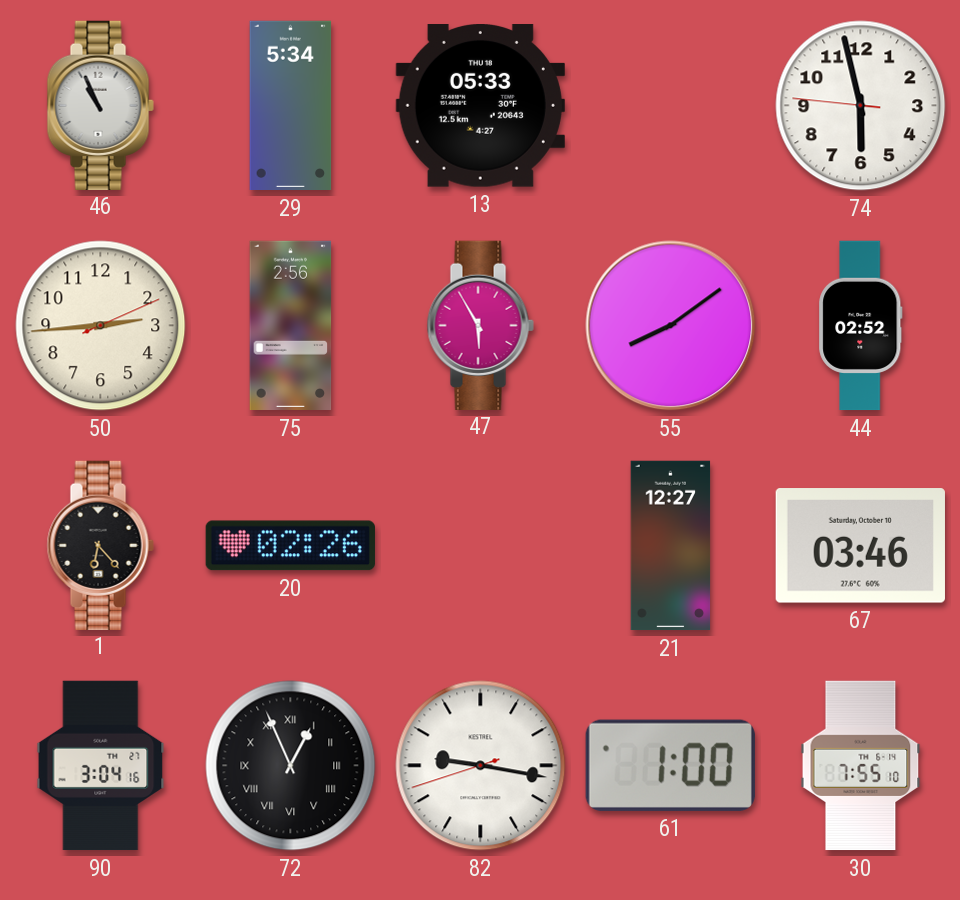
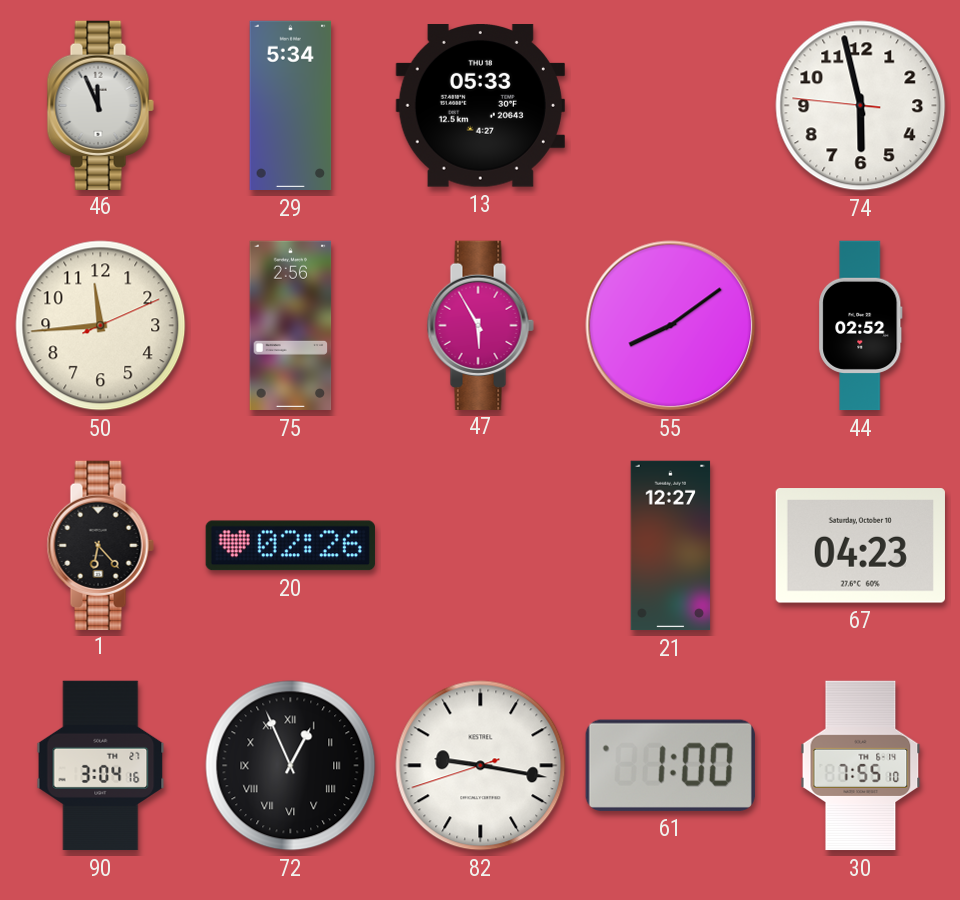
46: 10:56 -> 11:56 (100, 105)
50: 2:44 -> 11:44 (101, 326)
67: 03:46 -> 04:23 (860, 546)
